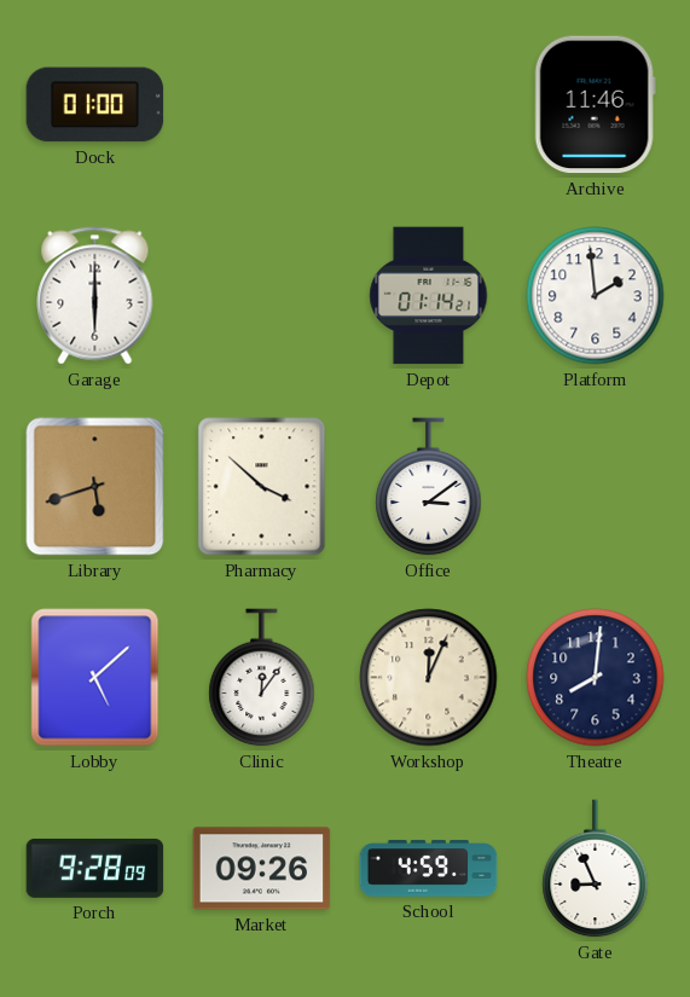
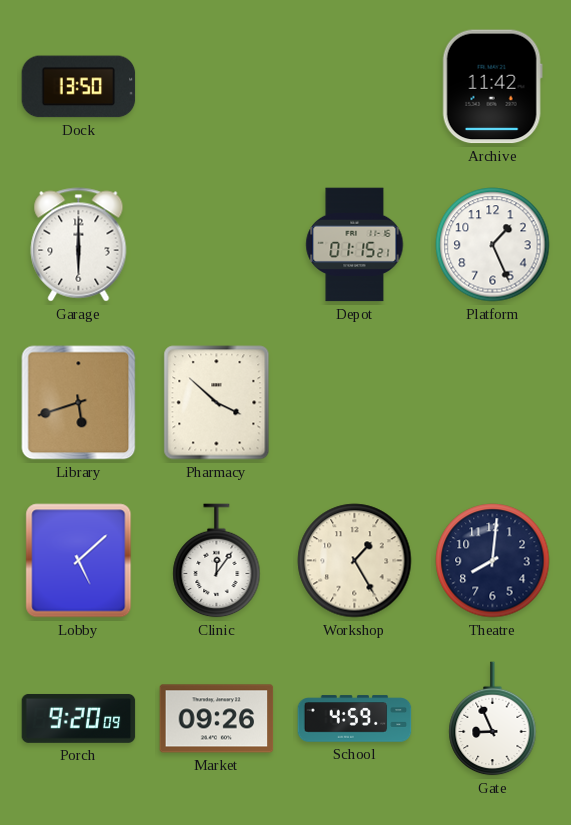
Dock: 01:00 -> 13:50 (79, 87)
Archive: 11:46 -> 11:42 (492, 87)
Depot: 01:14 -> 01:15 (355, 245)
Platform: 1:59 -> 1:26 (493, 245)
Office: 3:09 -> none (429, 487)
Workshop: 12:04 -> 1:25 (355, 561)
Porch: 9:28 -> 9:20 (79, 718)
